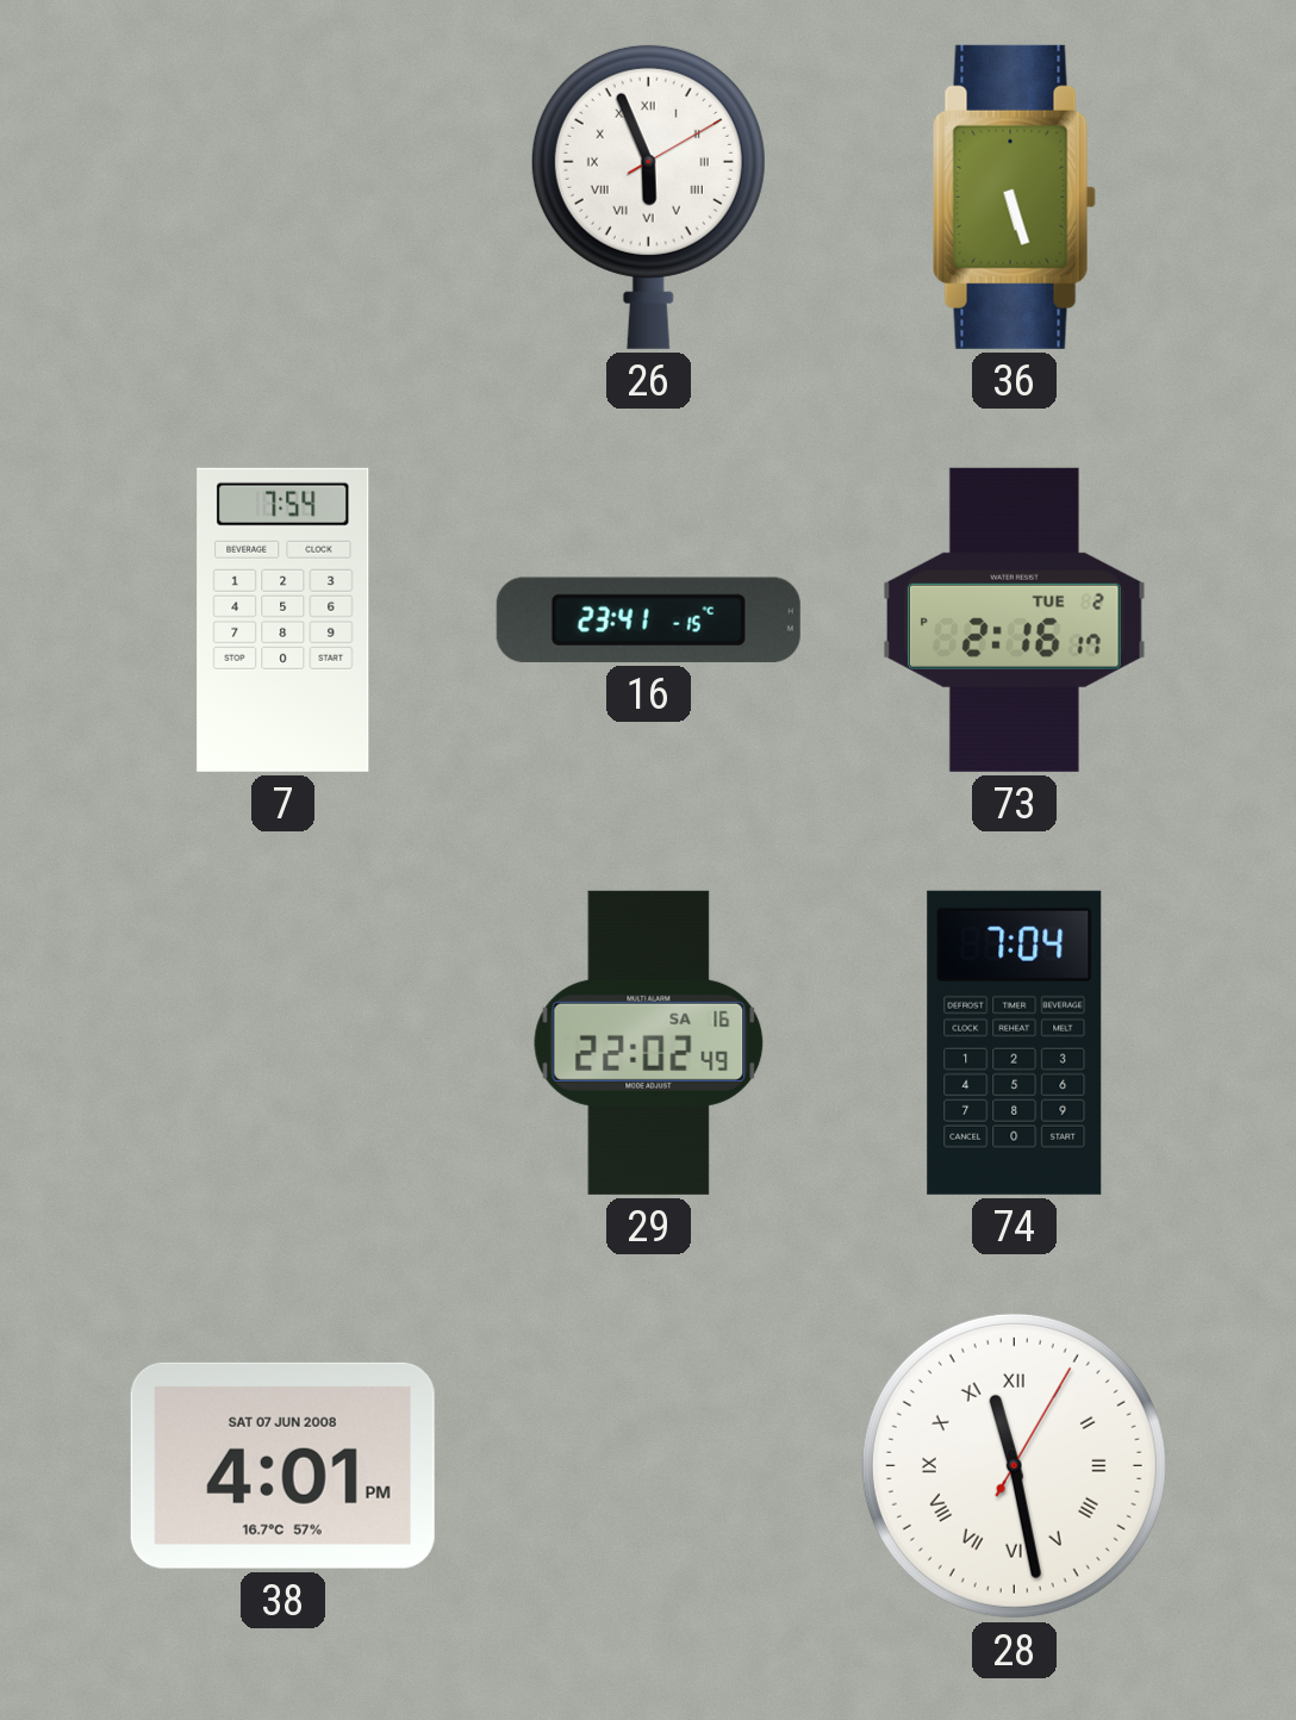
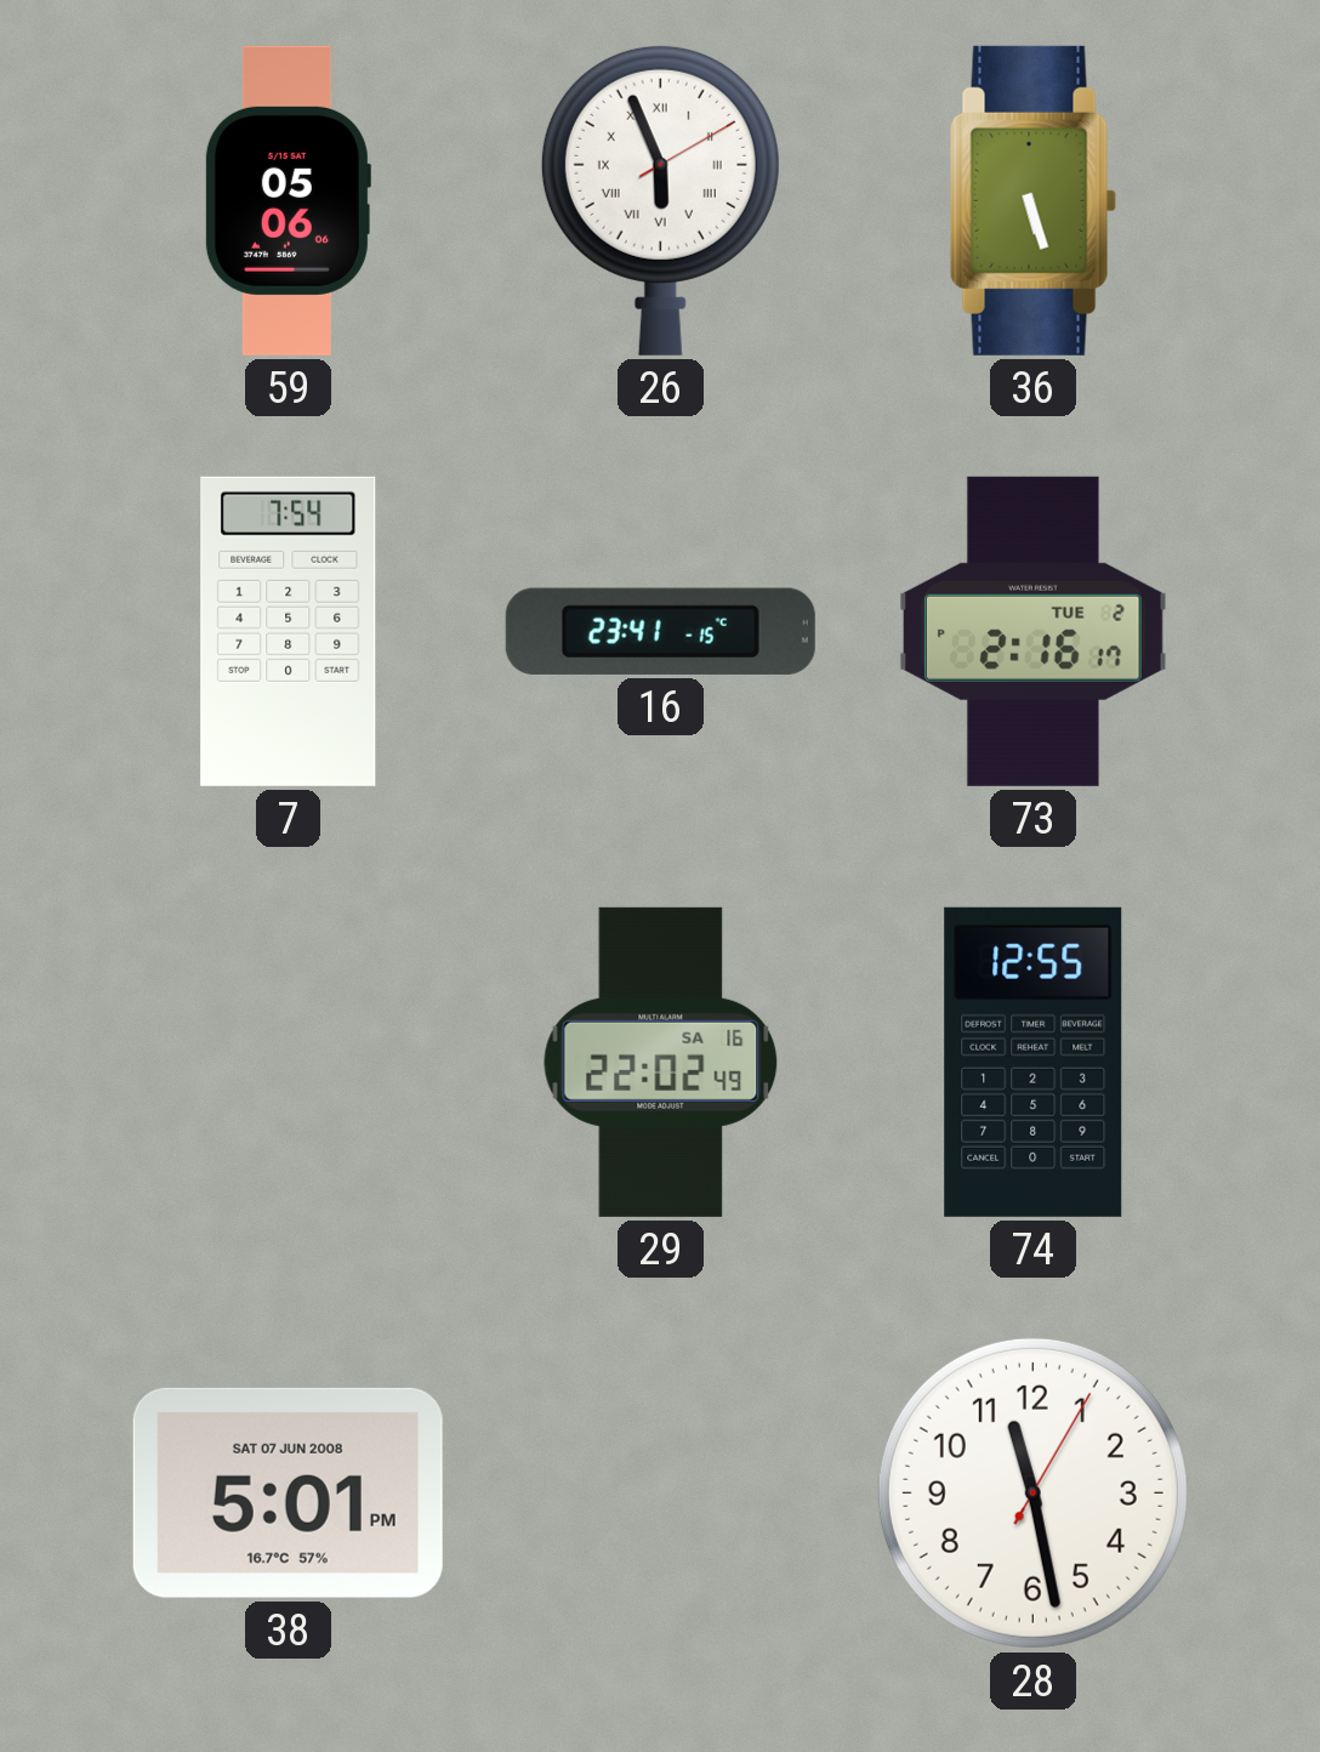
59: none -> 05:06 (288, 200)
74: 7:04 -> 12:55 (1034, 1062)
38: 4:01 -> 5:01 (288, 1492)
28 numerals: Roman -> Arabic (1032, 1492)
